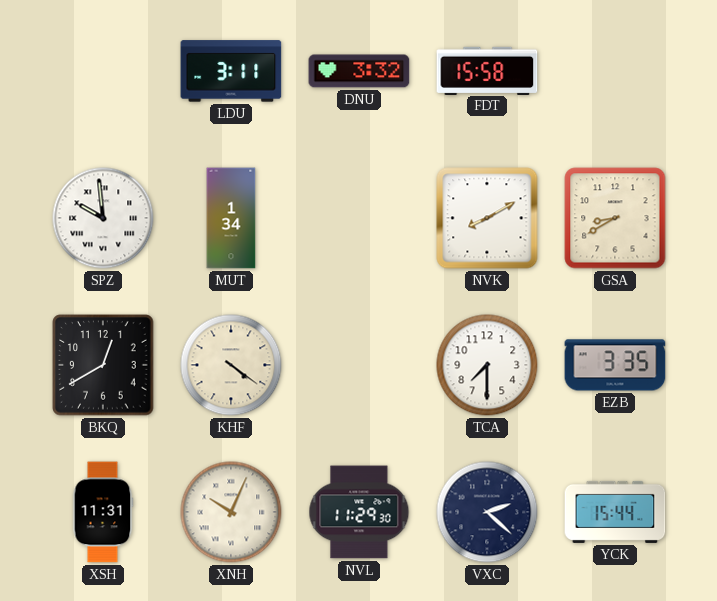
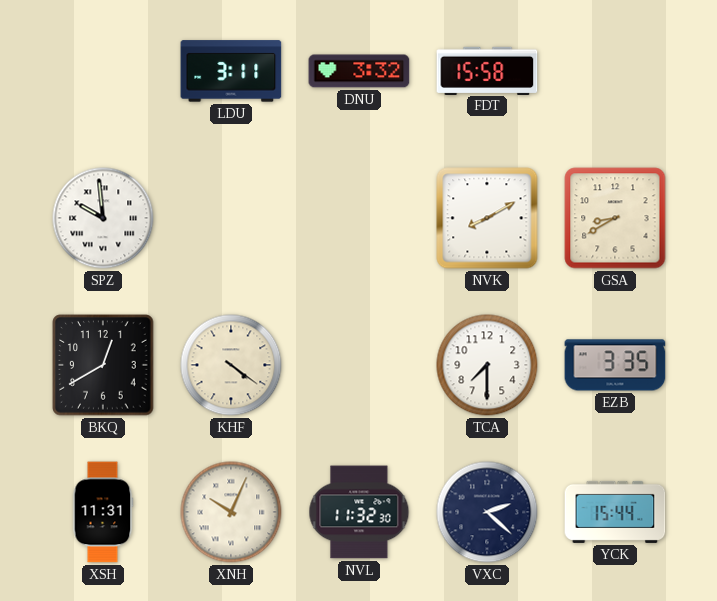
MUT: 1:34 -> none (231, 218)
NVL: 11:29 -> 11:32 (359, 512)
